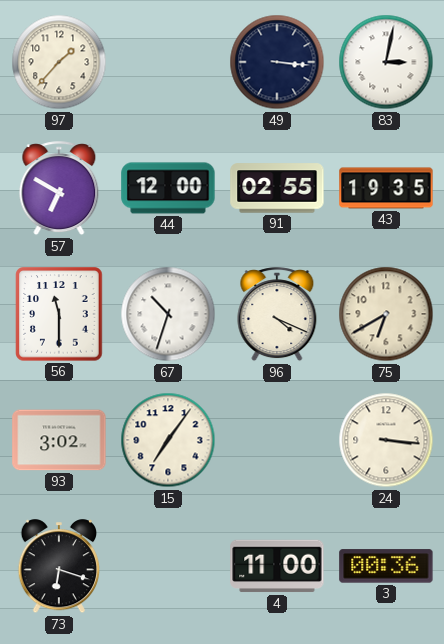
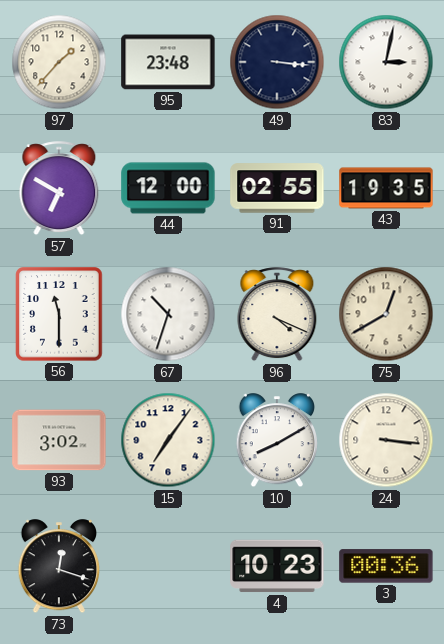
95: none -> 23:48 (168, 62)
75: 6:40 -> 12:40 (386, 314)
10: none -> 8:10 (276, 441)
73: 6:18 -> 12:18 (58, 567)
4: 11:00 -> 10:23 (277, 566)
